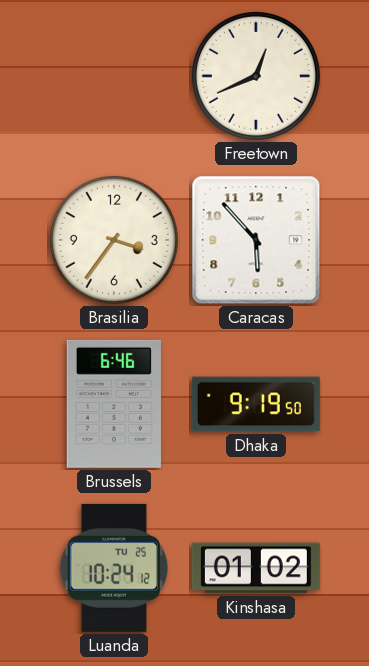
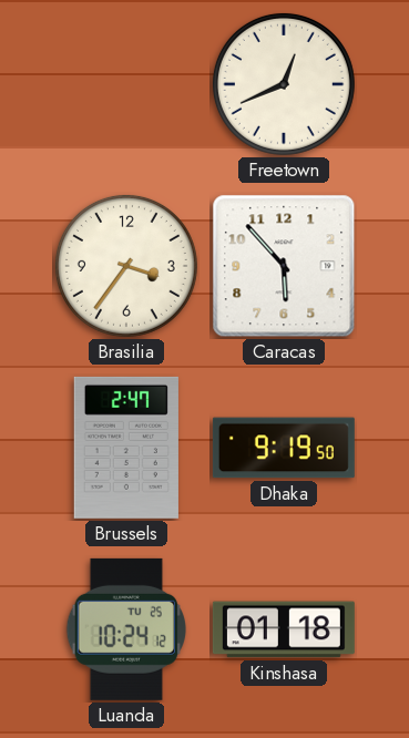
Brussels: 6:46 -> 2:47 (126, 448)
Kinshasa: 01:02 -> 01:18 (284, 629)
